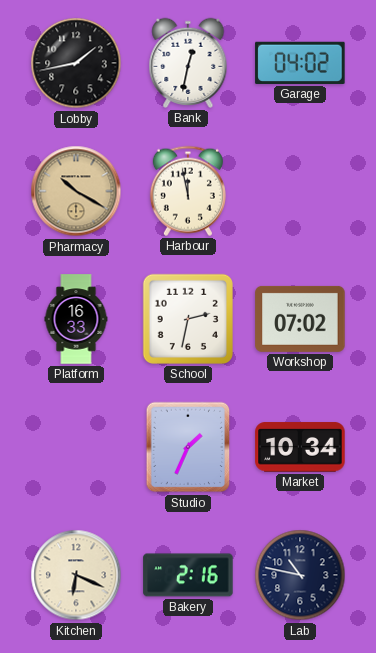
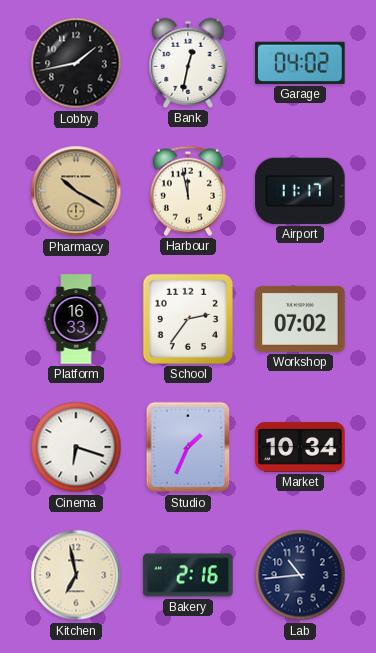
Airport: none -> 11:17 (300, 191)
School: 2:32 -> 2:36 (188, 319)
Cinema: none -> 6:18 (76, 447)
Kitchen: 6:19 -> 6:58 (76, 575)
Lab: 10:47 -> 10:44 (300, 575)
